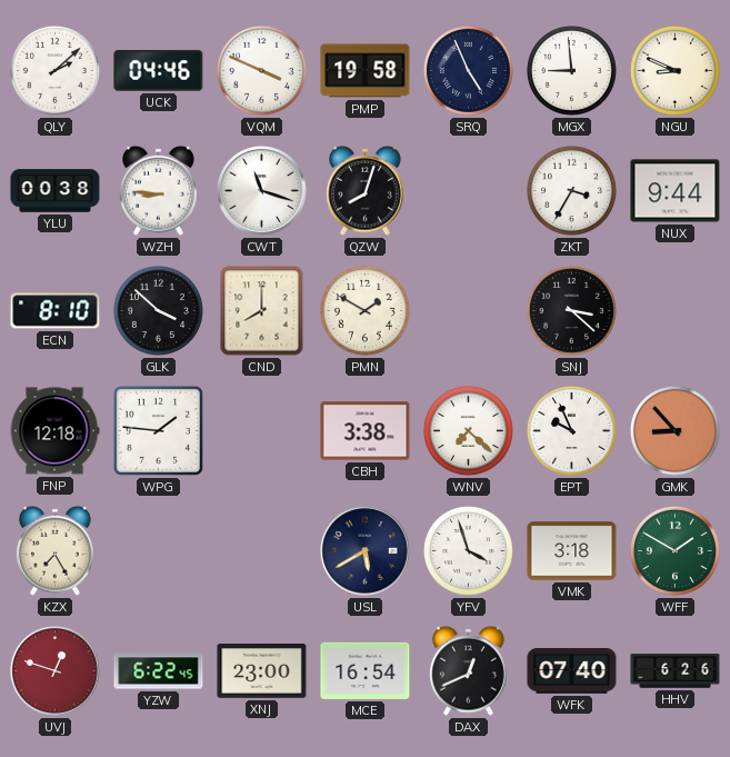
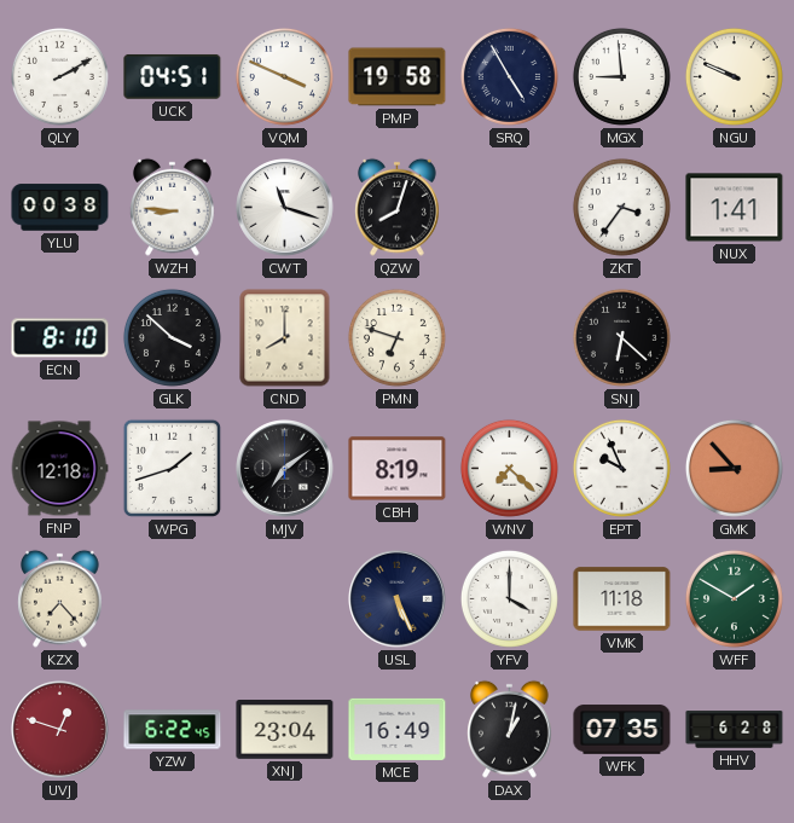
QLY: 2:08 -> 2:10 (59, 76)
UCK: 04:46 -> 04:51 (173, 77)
SRQ: 4:56 -> 4:55 (509, 76)
NGU: 8:49 -> 9:49 (734, 76)
ZKT: 3:35 -> 3:36 (621, 207)
NUX: 9:44 -> 1:41 (735, 208)
PMN: 1:50 -> 6:48 (396, 337)
SNJ: 3:22 -> 6:22 (621, 337)
WPG: 1:46 -> 1:42 (172, 468)
MJV: none -> 7:09 (285, 469)
CBH: 3:38 -> 8:19 (398, 469)
KZX: 7:25 -> 7:23 (60, 598)
USL: 5:40 -> 5:26 (398, 599)
YFV: 3:57 -> 4:00 (509, 598)
VMK: 3:18 -> 11:18 (622, 599)
XNJ: 23:00 -> 23:04 (285, 730)
MCE: 16:54 -> 16:49 (398, 729)
DAX: 12:41 -> 1:02 (510, 729)
WFK: 07:40 -> 07:35 (622, 730)
HHV: 6:26 -> 6:28 (735, 730)
